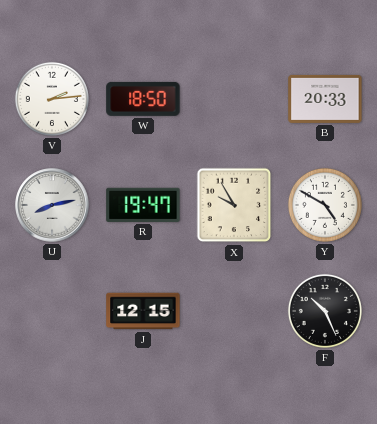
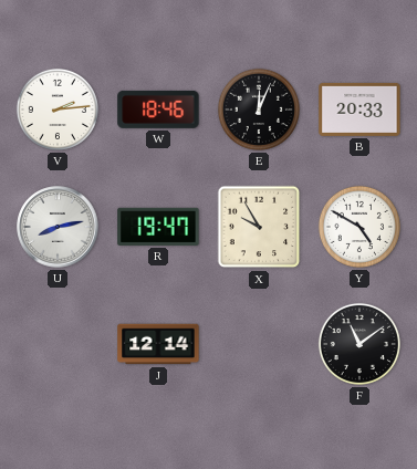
W: 18:50 -> 18:46 (158, 110)
E: none -> 12:04 (259, 110)
J: 12:15 -> 12:14 (158, 344)
F: 10:26 -> 11:09 (359, 344)
